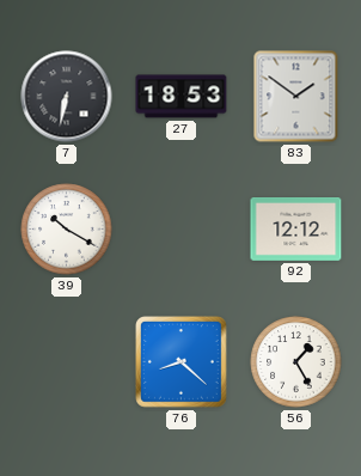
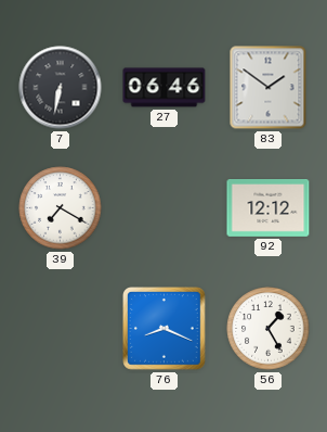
27: 18:53 -> 06:46 (165, 88)
39: 10:20 -> 7:20 (61, 208)
76: 8:22 -> 8:19 (165, 329)
